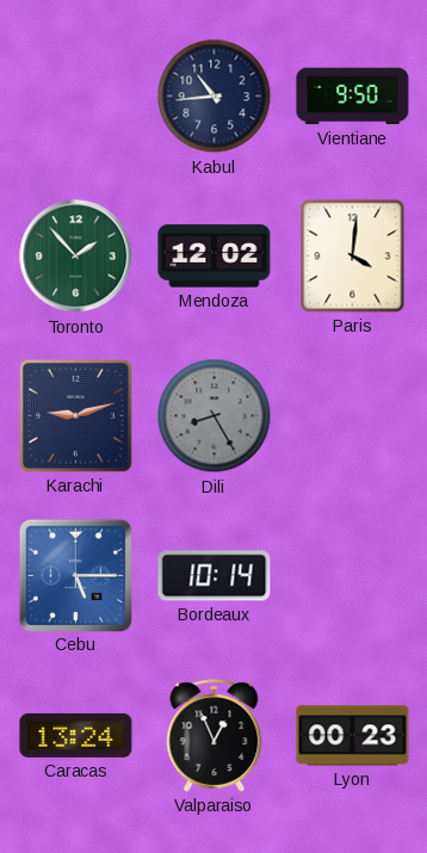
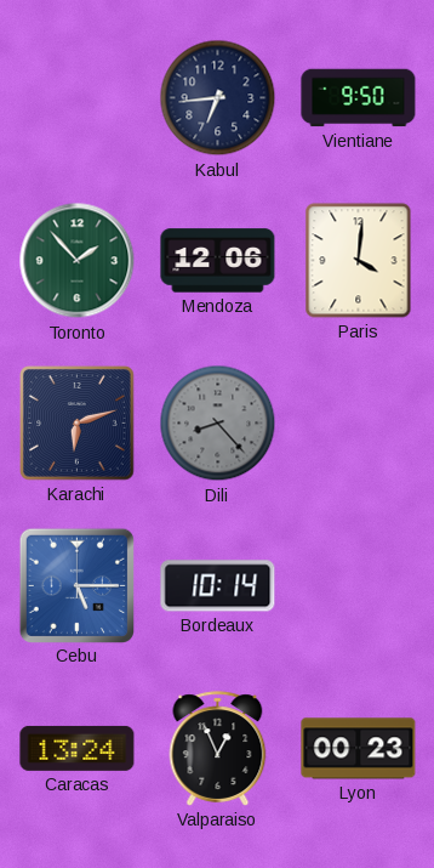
Kabul: 10:44 -> 6:44 (218, 98)
Mendoza: 12:02 -> 12:06 (218, 261)
Karachi: 9:12 -> 6:12 (78, 424)
Dili: 8:25 -> 8:23 (218, 424)
